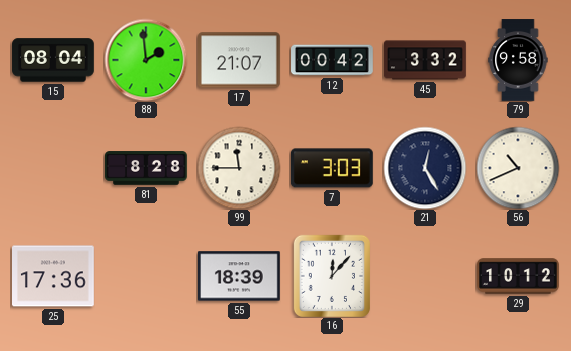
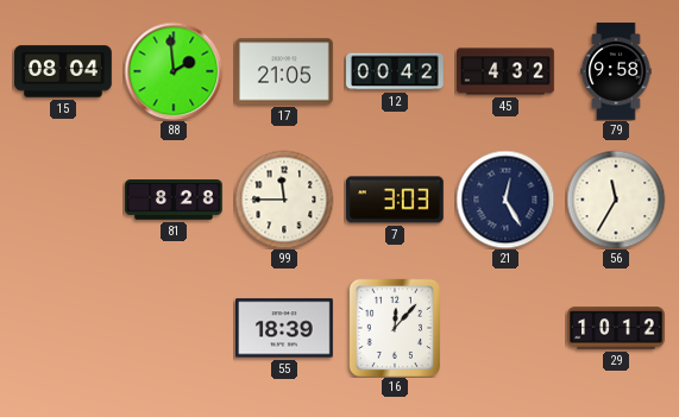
17: 21:07 -> 21:05 (285, 71)
45: 3:32 -> 4:32 (505, 71)
56: 10:41 -> 11:35 (616, 200)
25: 17:36 -> none (54, 276)
